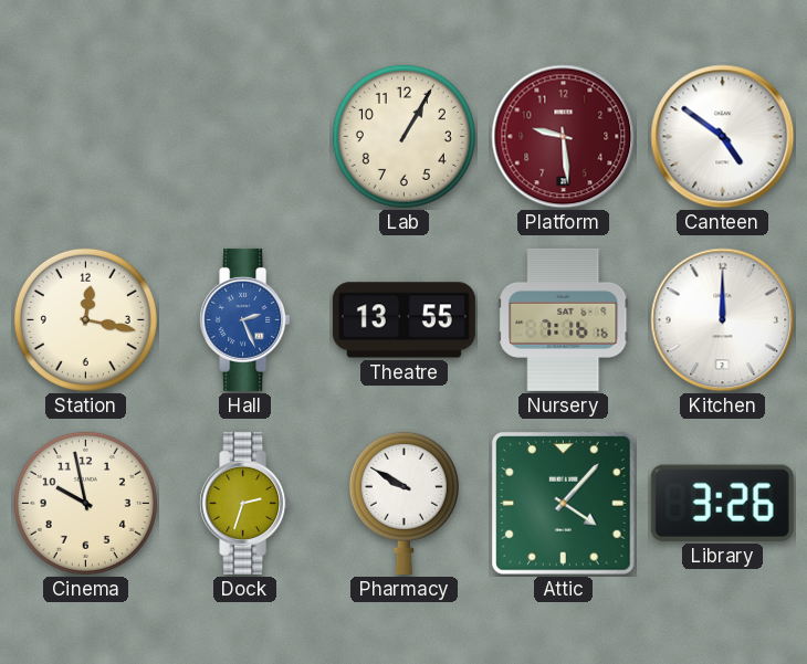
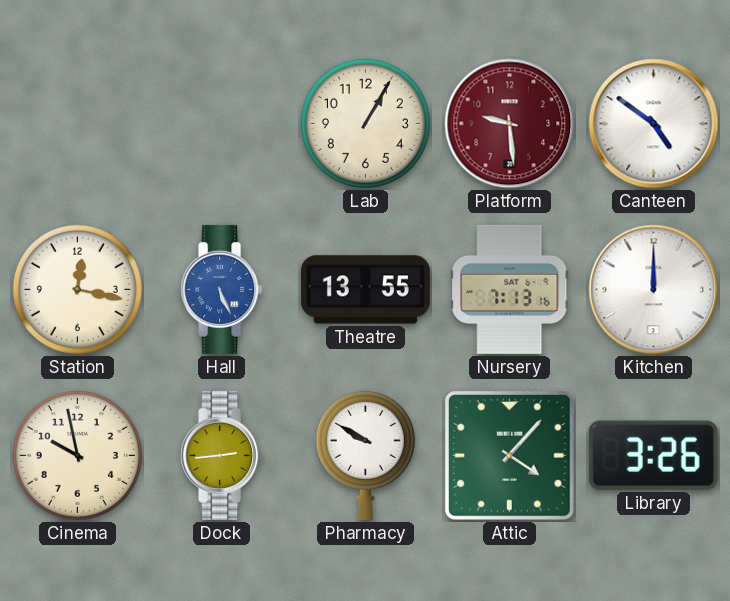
Hall: 2:26 -> 5:26 (222, 289)
Nursery: 7:16 -> 7:13 (510, 289)
Dock: 2:33 -> 2:44 (222, 455)
